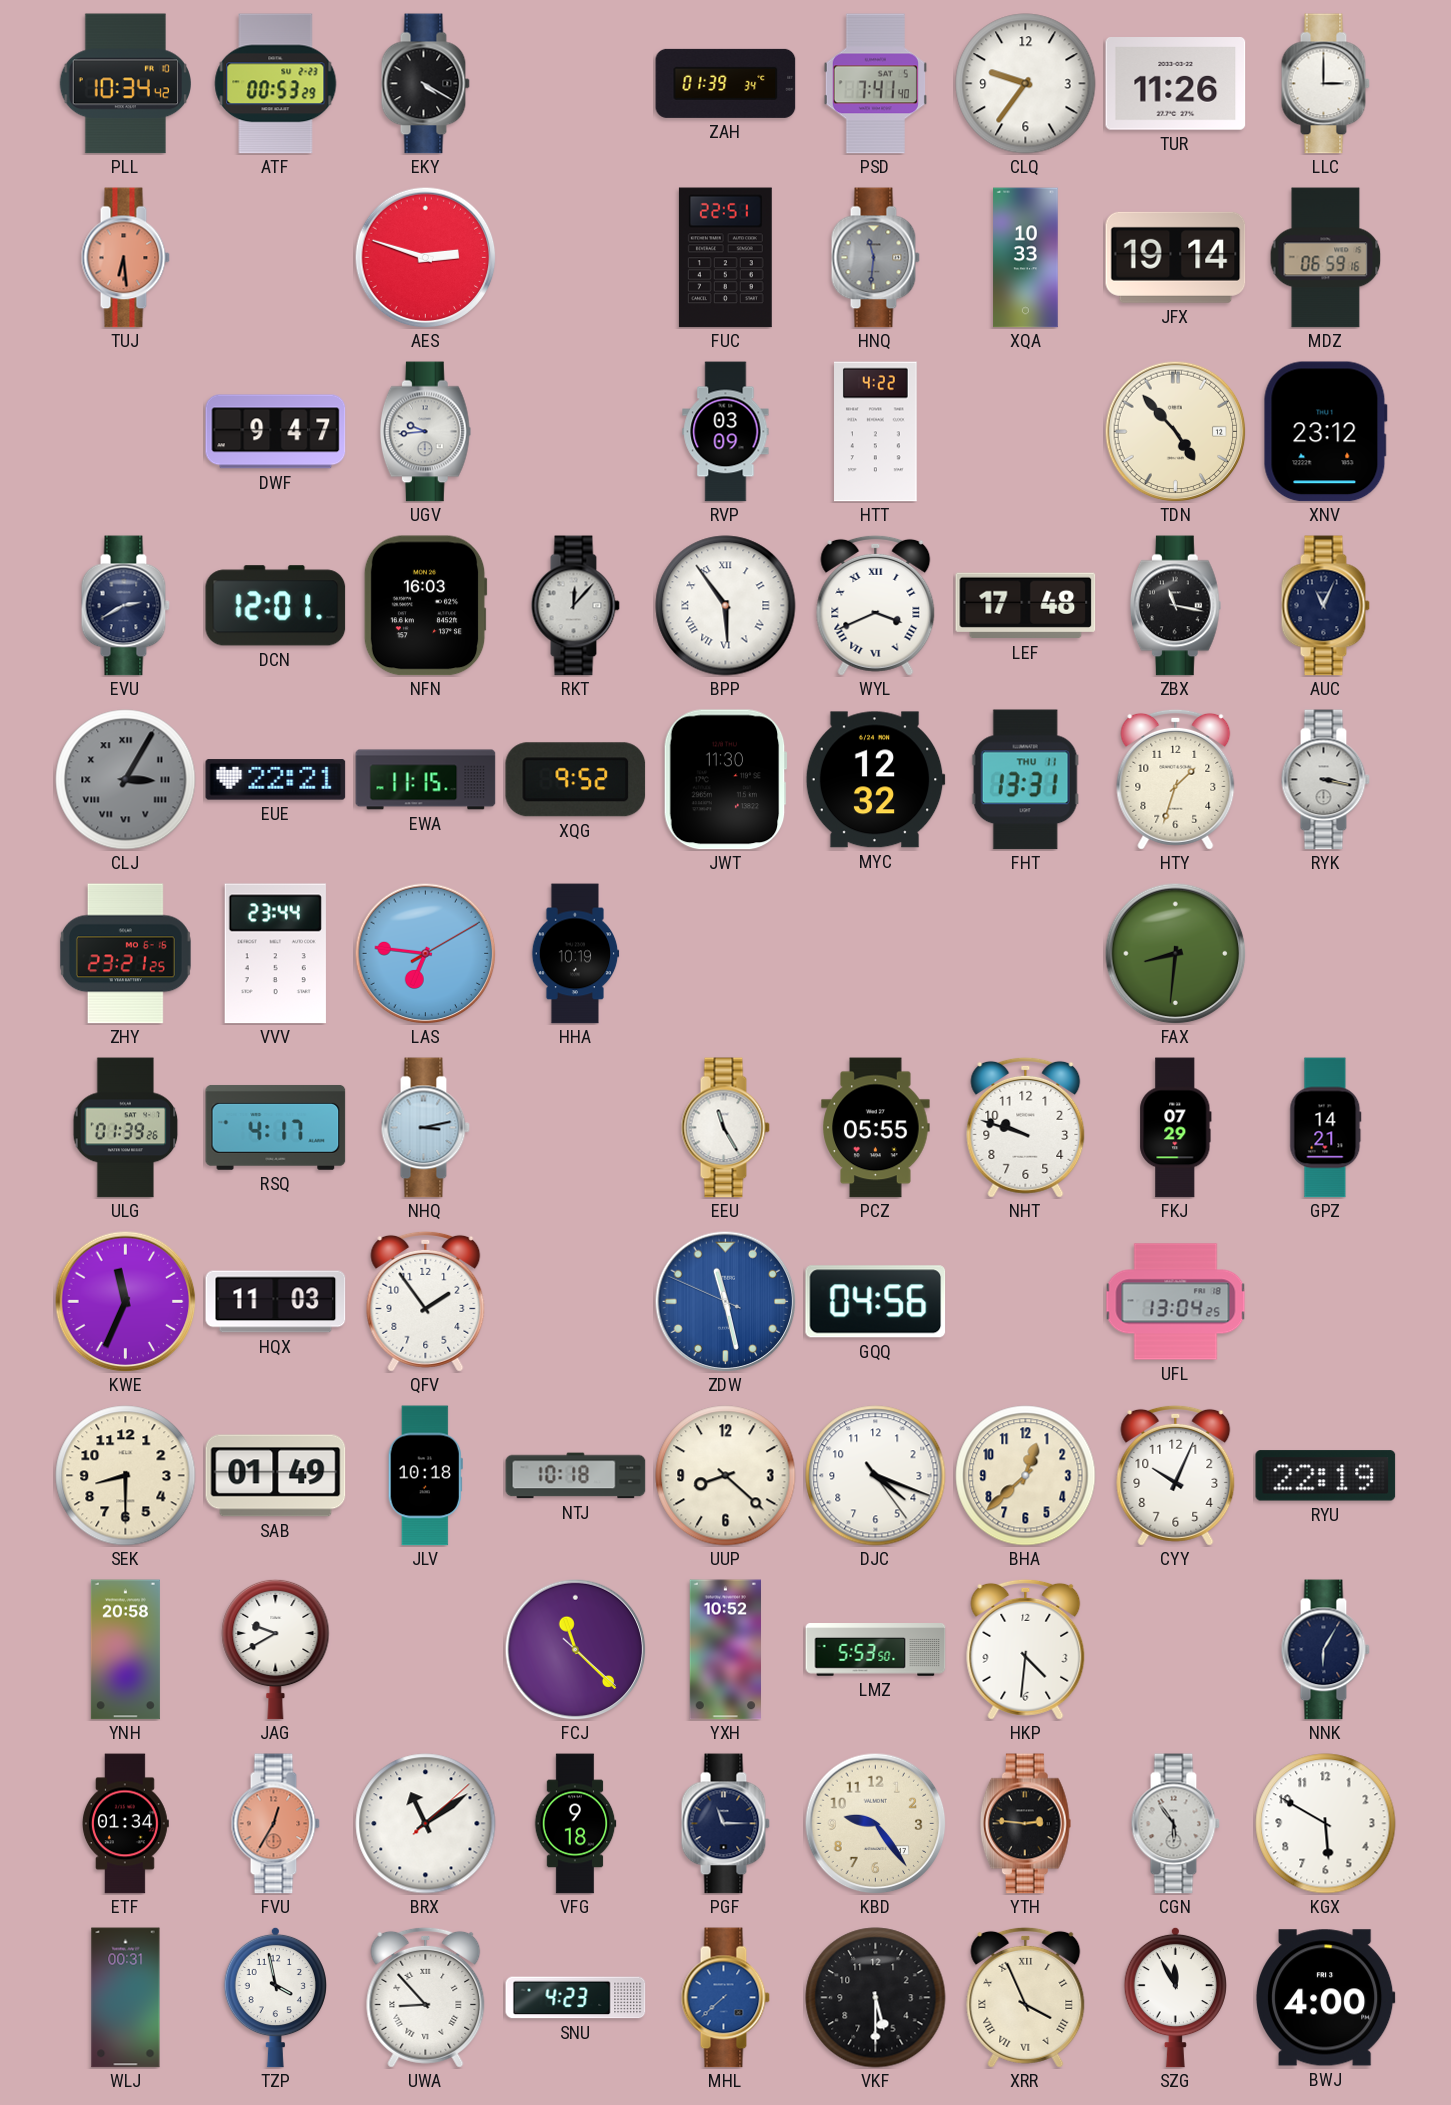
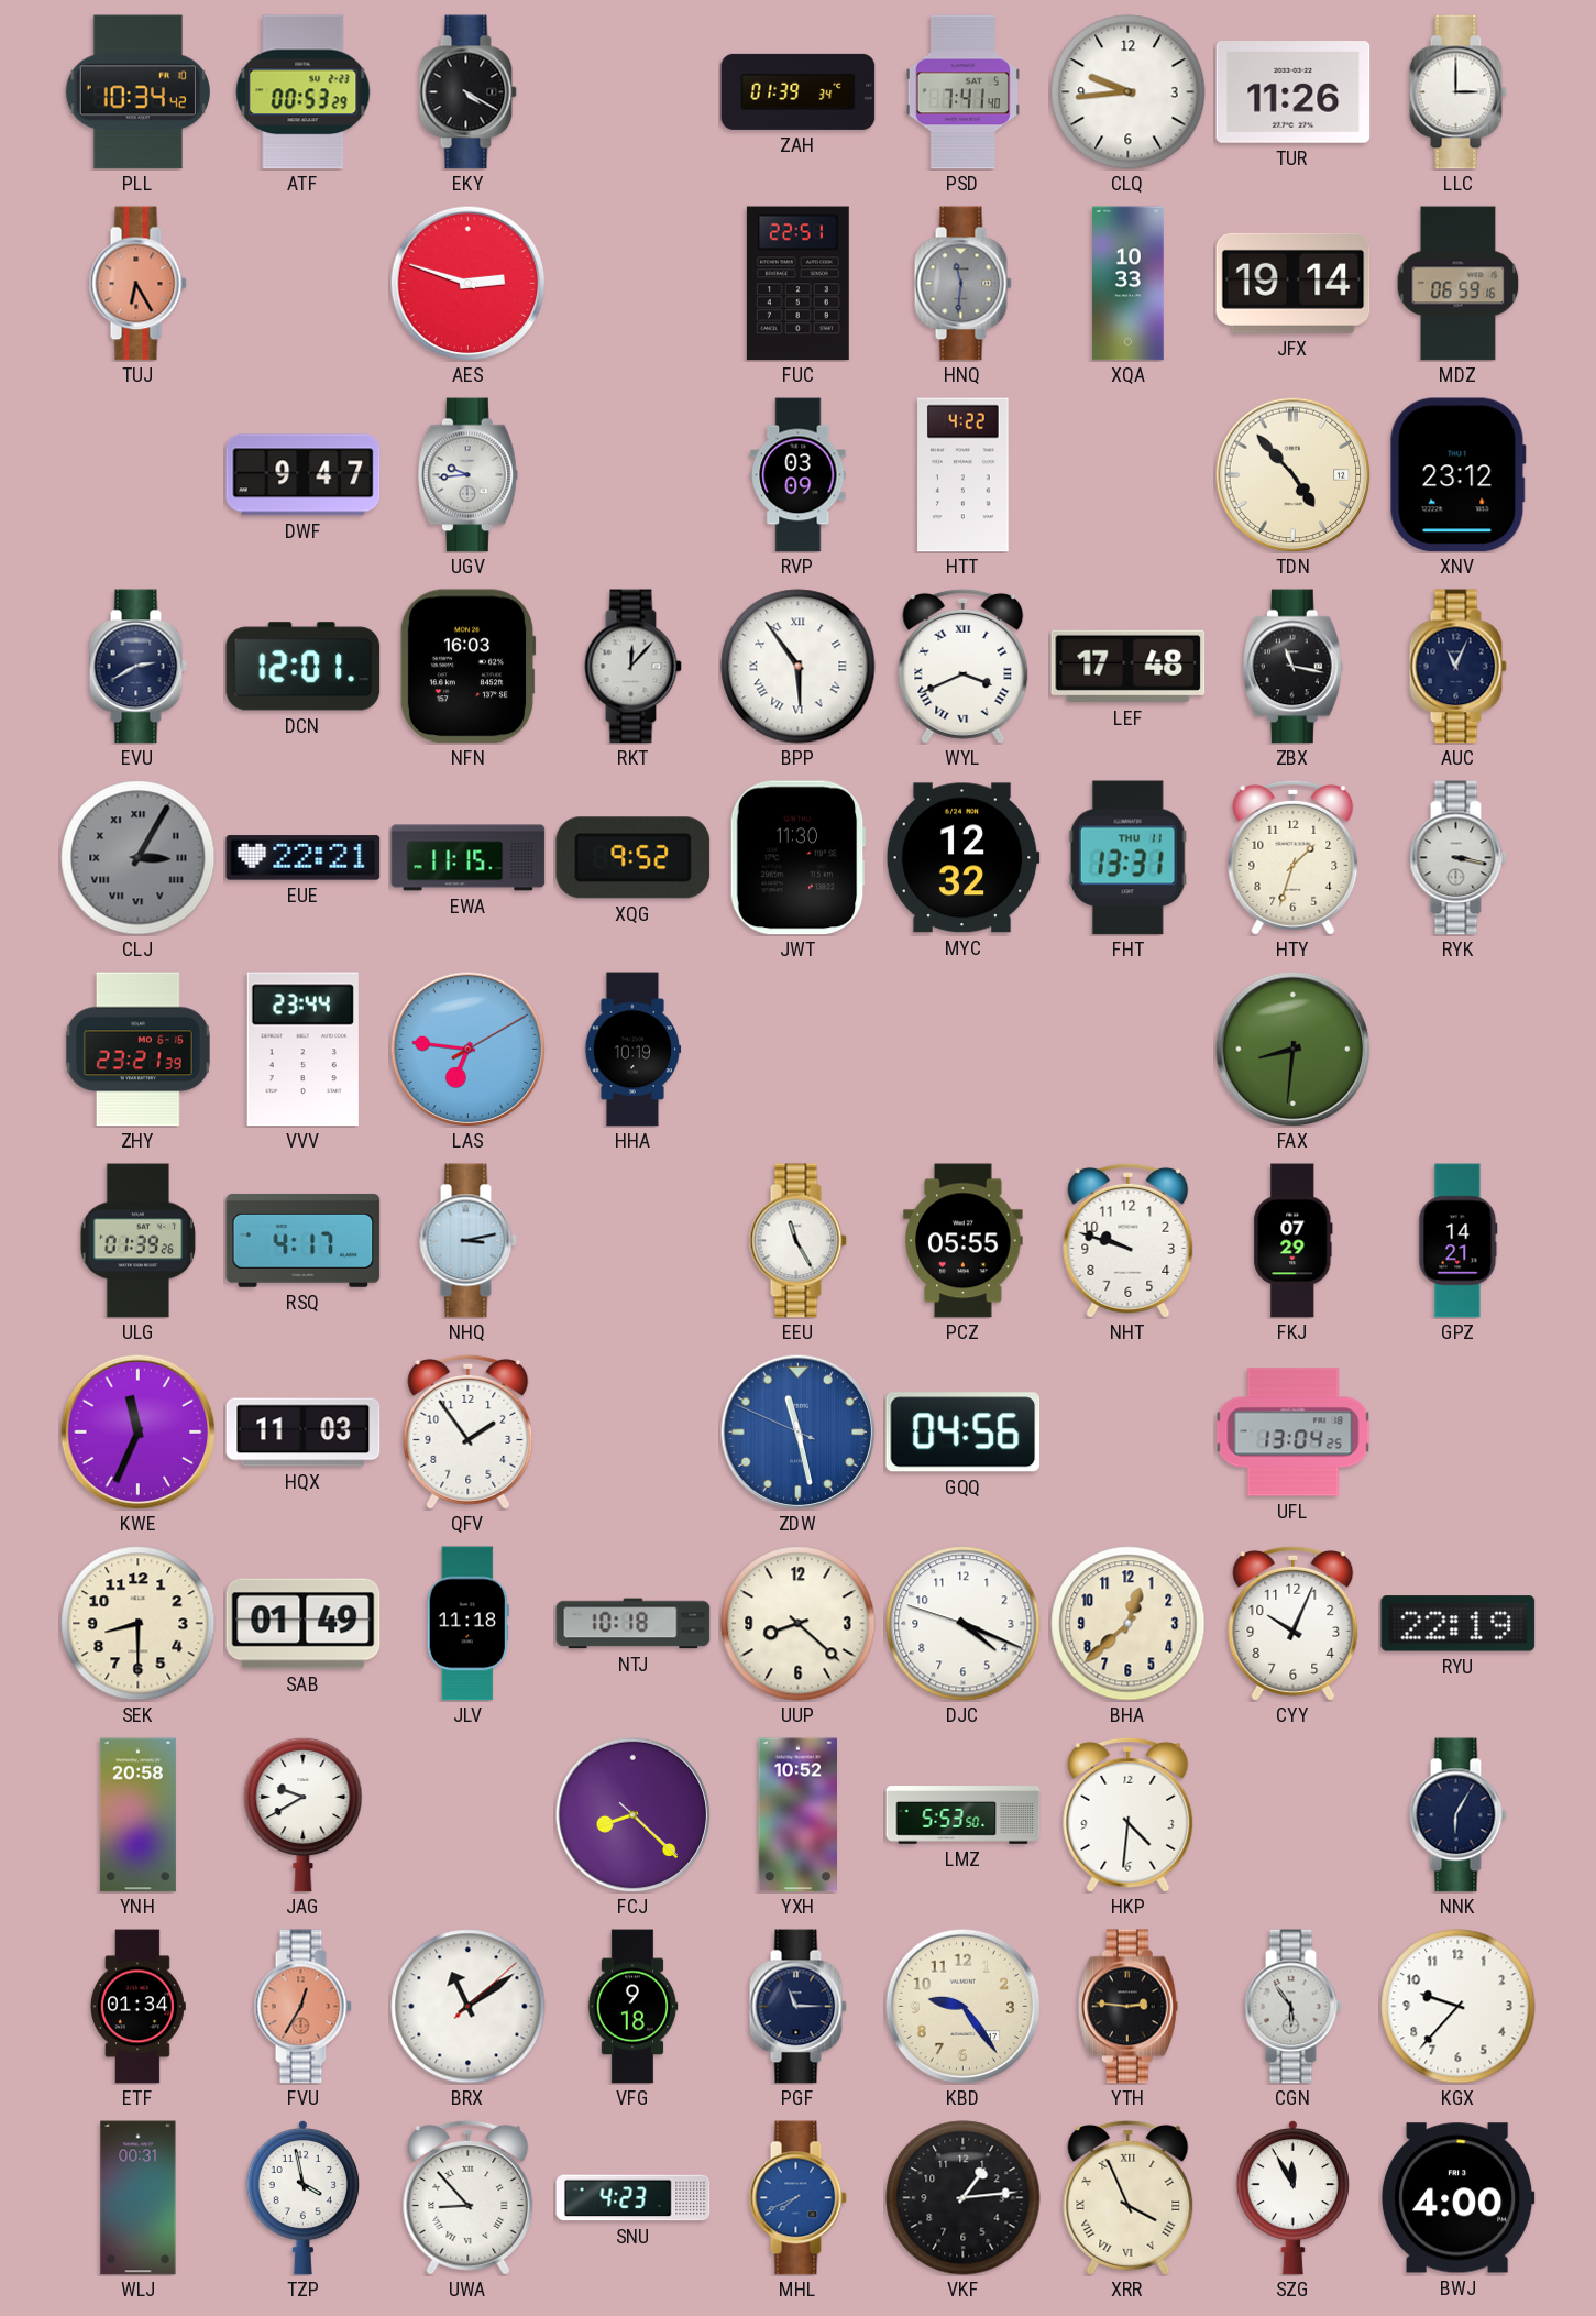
CLQ: 9:36 -> 9:44 (1129, 92)
TUJ: 6:29 -> 6:25 (137, 284)
ZHY: 23:21:25 -> 23:21:39 (137, 1050)
JLV: 10:18 -> 11:18 (467, 1624)
DJC: 4:18:24 -> 4:18:48 (964, 1624)
FCJ: 11:22 -> 8:22 (632, 1814)
KGX: 5:50 -> 9:37 (1459, 2007)
MHL: 7:38 -> 7:41 (797, 2198)
VKF: 5:30 -> 1:14 (964, 2198)
